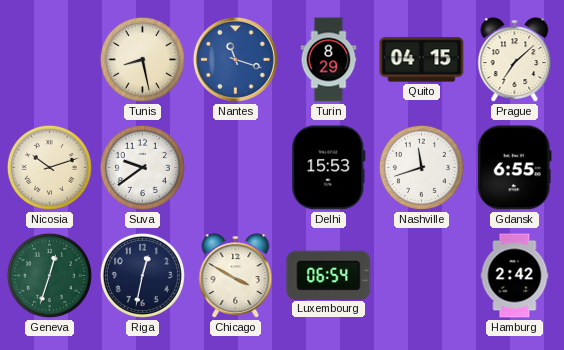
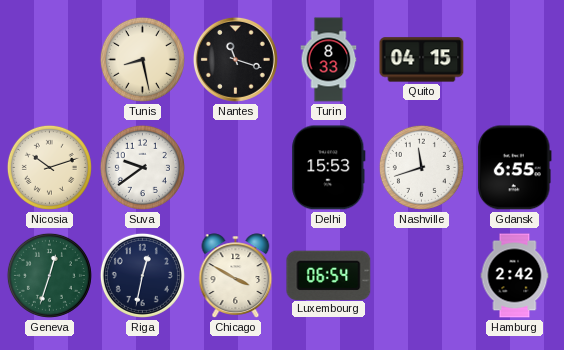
Nantes dial: blue -> black (235, 59)
Turin: 8:29 -> 8:33 (329, 60)
Prague: 7:08 -> none (515, 60)
